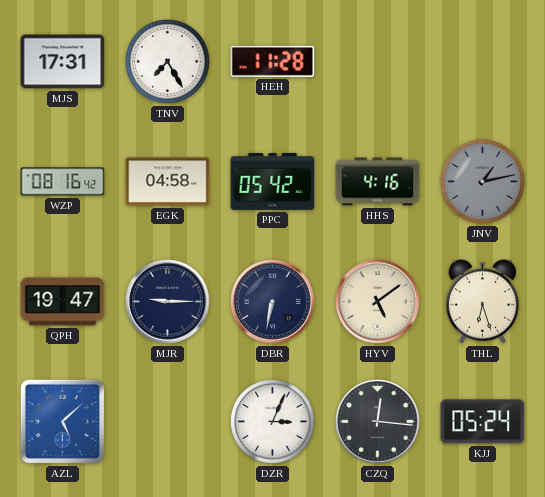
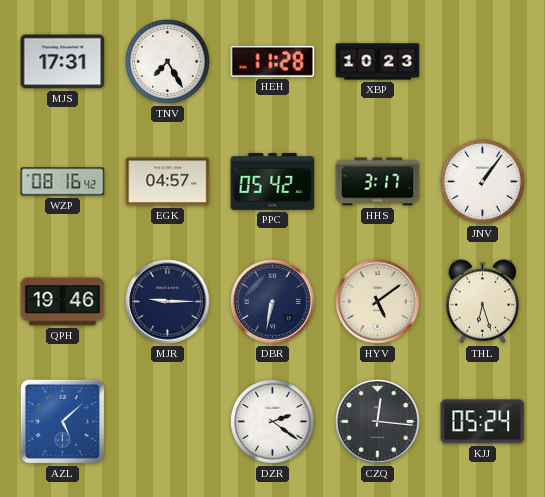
XBP: none -> 10:23 (378, 62)
EGK: 04:58 -> 04:57 (168, 182)
HHS: 4:16 -> 3:17 (378, 182)
JNV: 1:13 -> 1:06 (483, 182)
JNV dial: grey -> white (483, 182)
QPH: 19:47 -> 19:46 (63, 302)
DZR: 3:04 -> 2:21 (273, 422)
